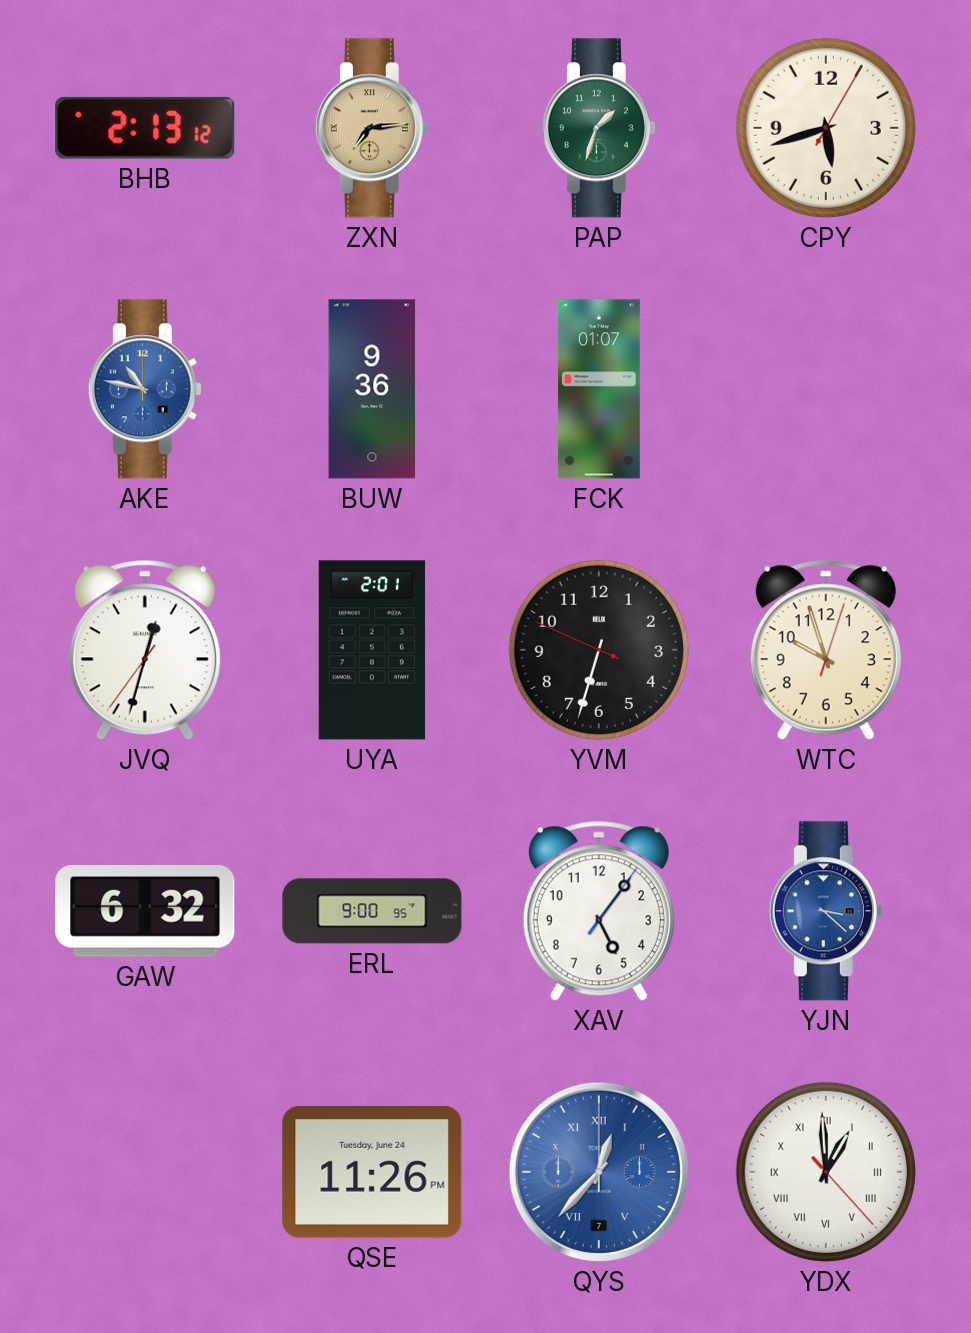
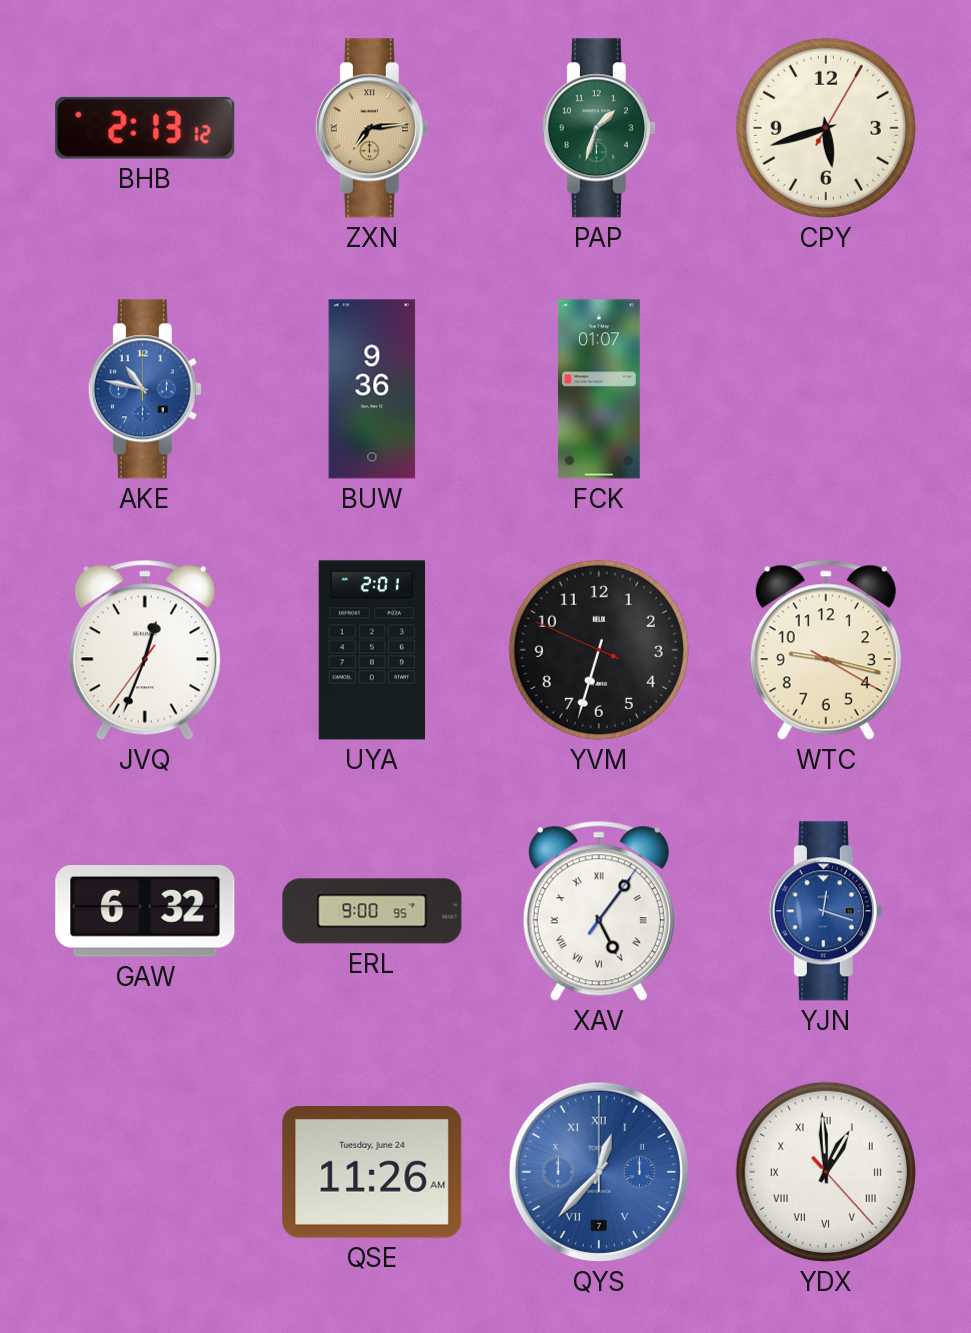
JVQ: 12:32 -> 12:33 (145, 650)
WTC: 9:57 -> 9:17 (826, 650)
XAV numerals: Arabic -> Roman (599, 911)
YJN: 3:22 -> 12:18 (826, 911)
QSE: 11:26 PM -> 11:26 AM (372, 1173)
